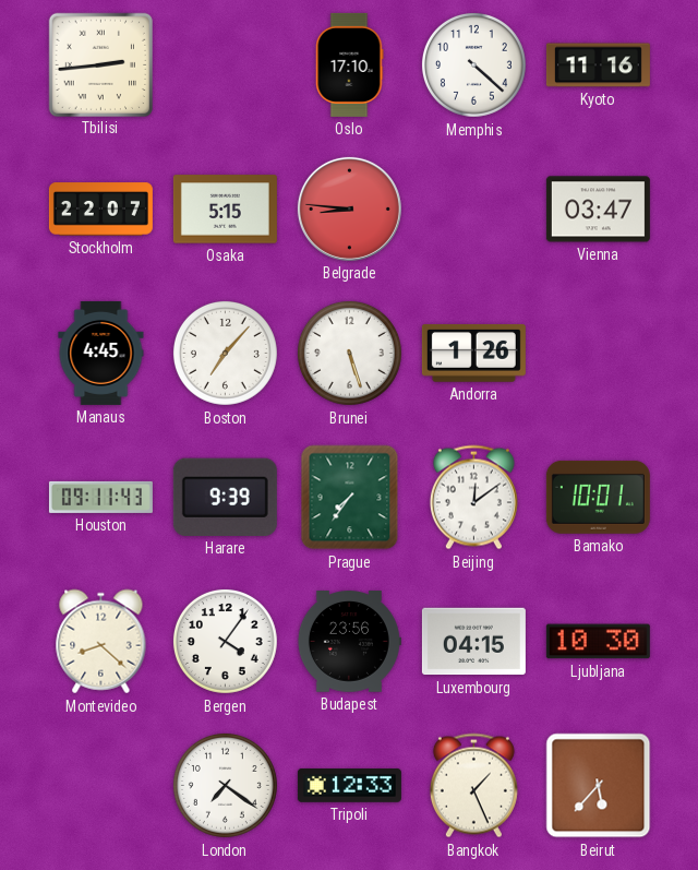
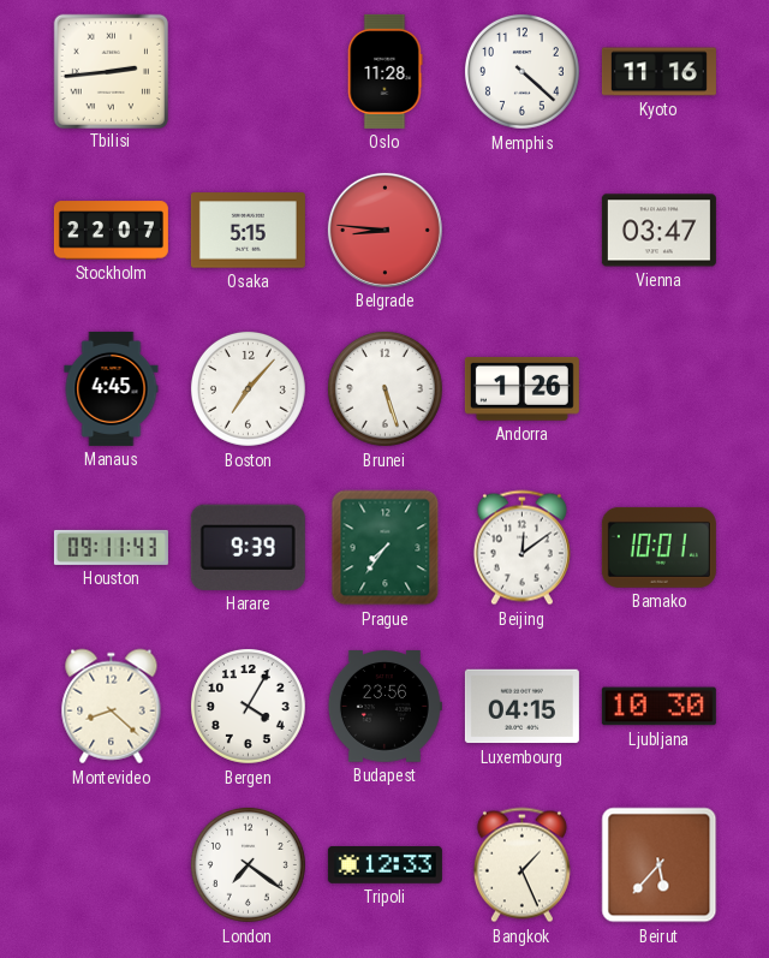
Oslo: 17:10 -> 11:28 (384, 71)
Bergen: 4:06 -> 4:05 (248, 706)
